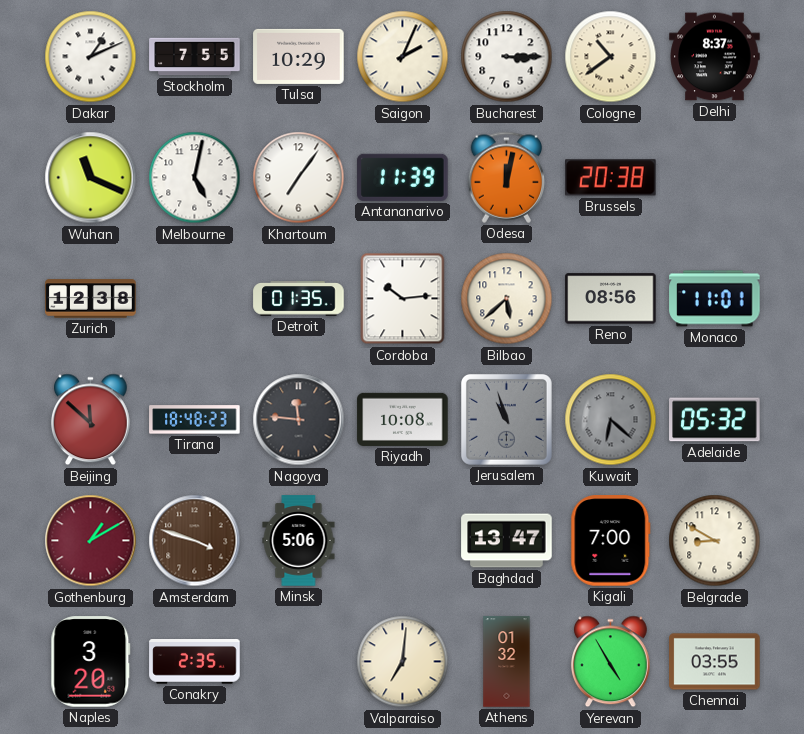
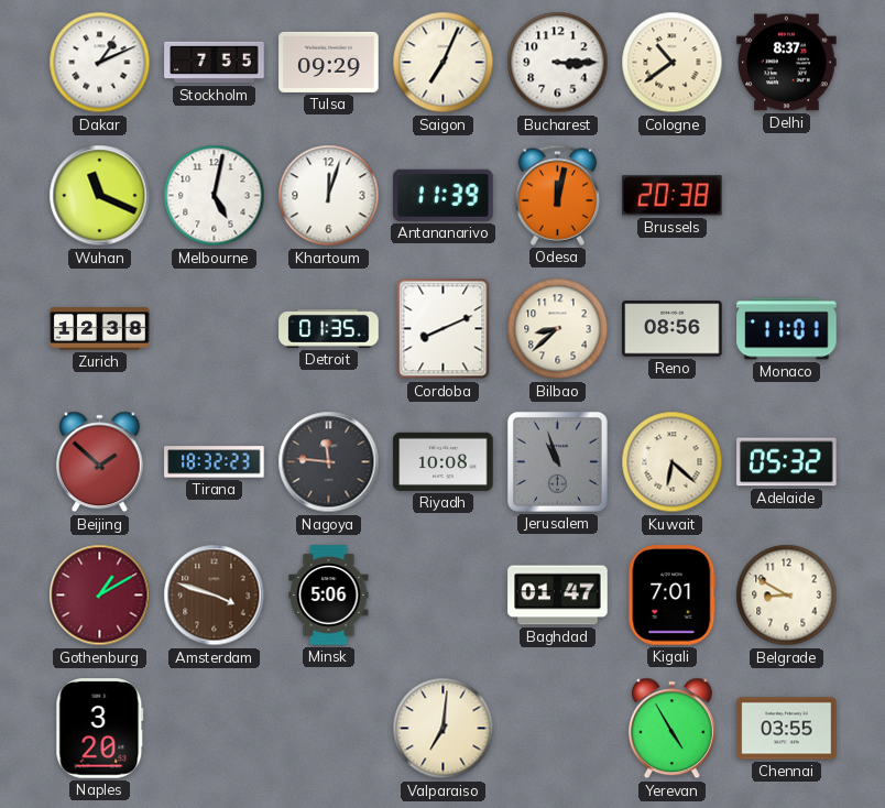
Tulsa: 10:29 -> 09:29 (329, 62)
Saigon: 2:04 -> 7:04 (444, 63)
Khartoum: 7:06 -> 12:03 (329, 196)
Cordoba: 10:14 -> 8:11 (444, 329)
Bilbao: 5:38 -> 8:38 (558, 329)
Beijing: 11:52 -> 1:52 (100, 462)
Tirana: 18:48 -> 18:32 (215, 462)
Kuwait dial: grey -> cream (673, 462)
Baghdad: 13:47 -> 01:47 (558, 596)
Kigali: 7:00 -> 7:01 (673, 596)
Conakry: 2:35 -> none (195, 662)
Athens: 01:32 -> none (507, 662)
